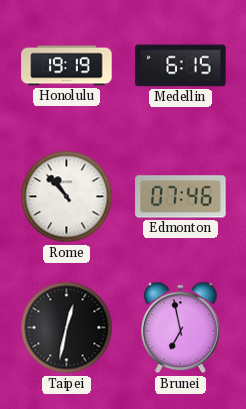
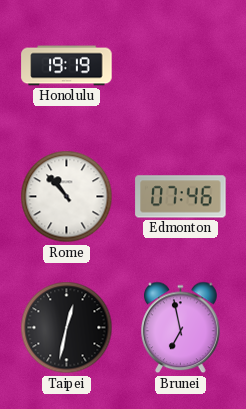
Medellin: 6:15 -> none (181, 66)
